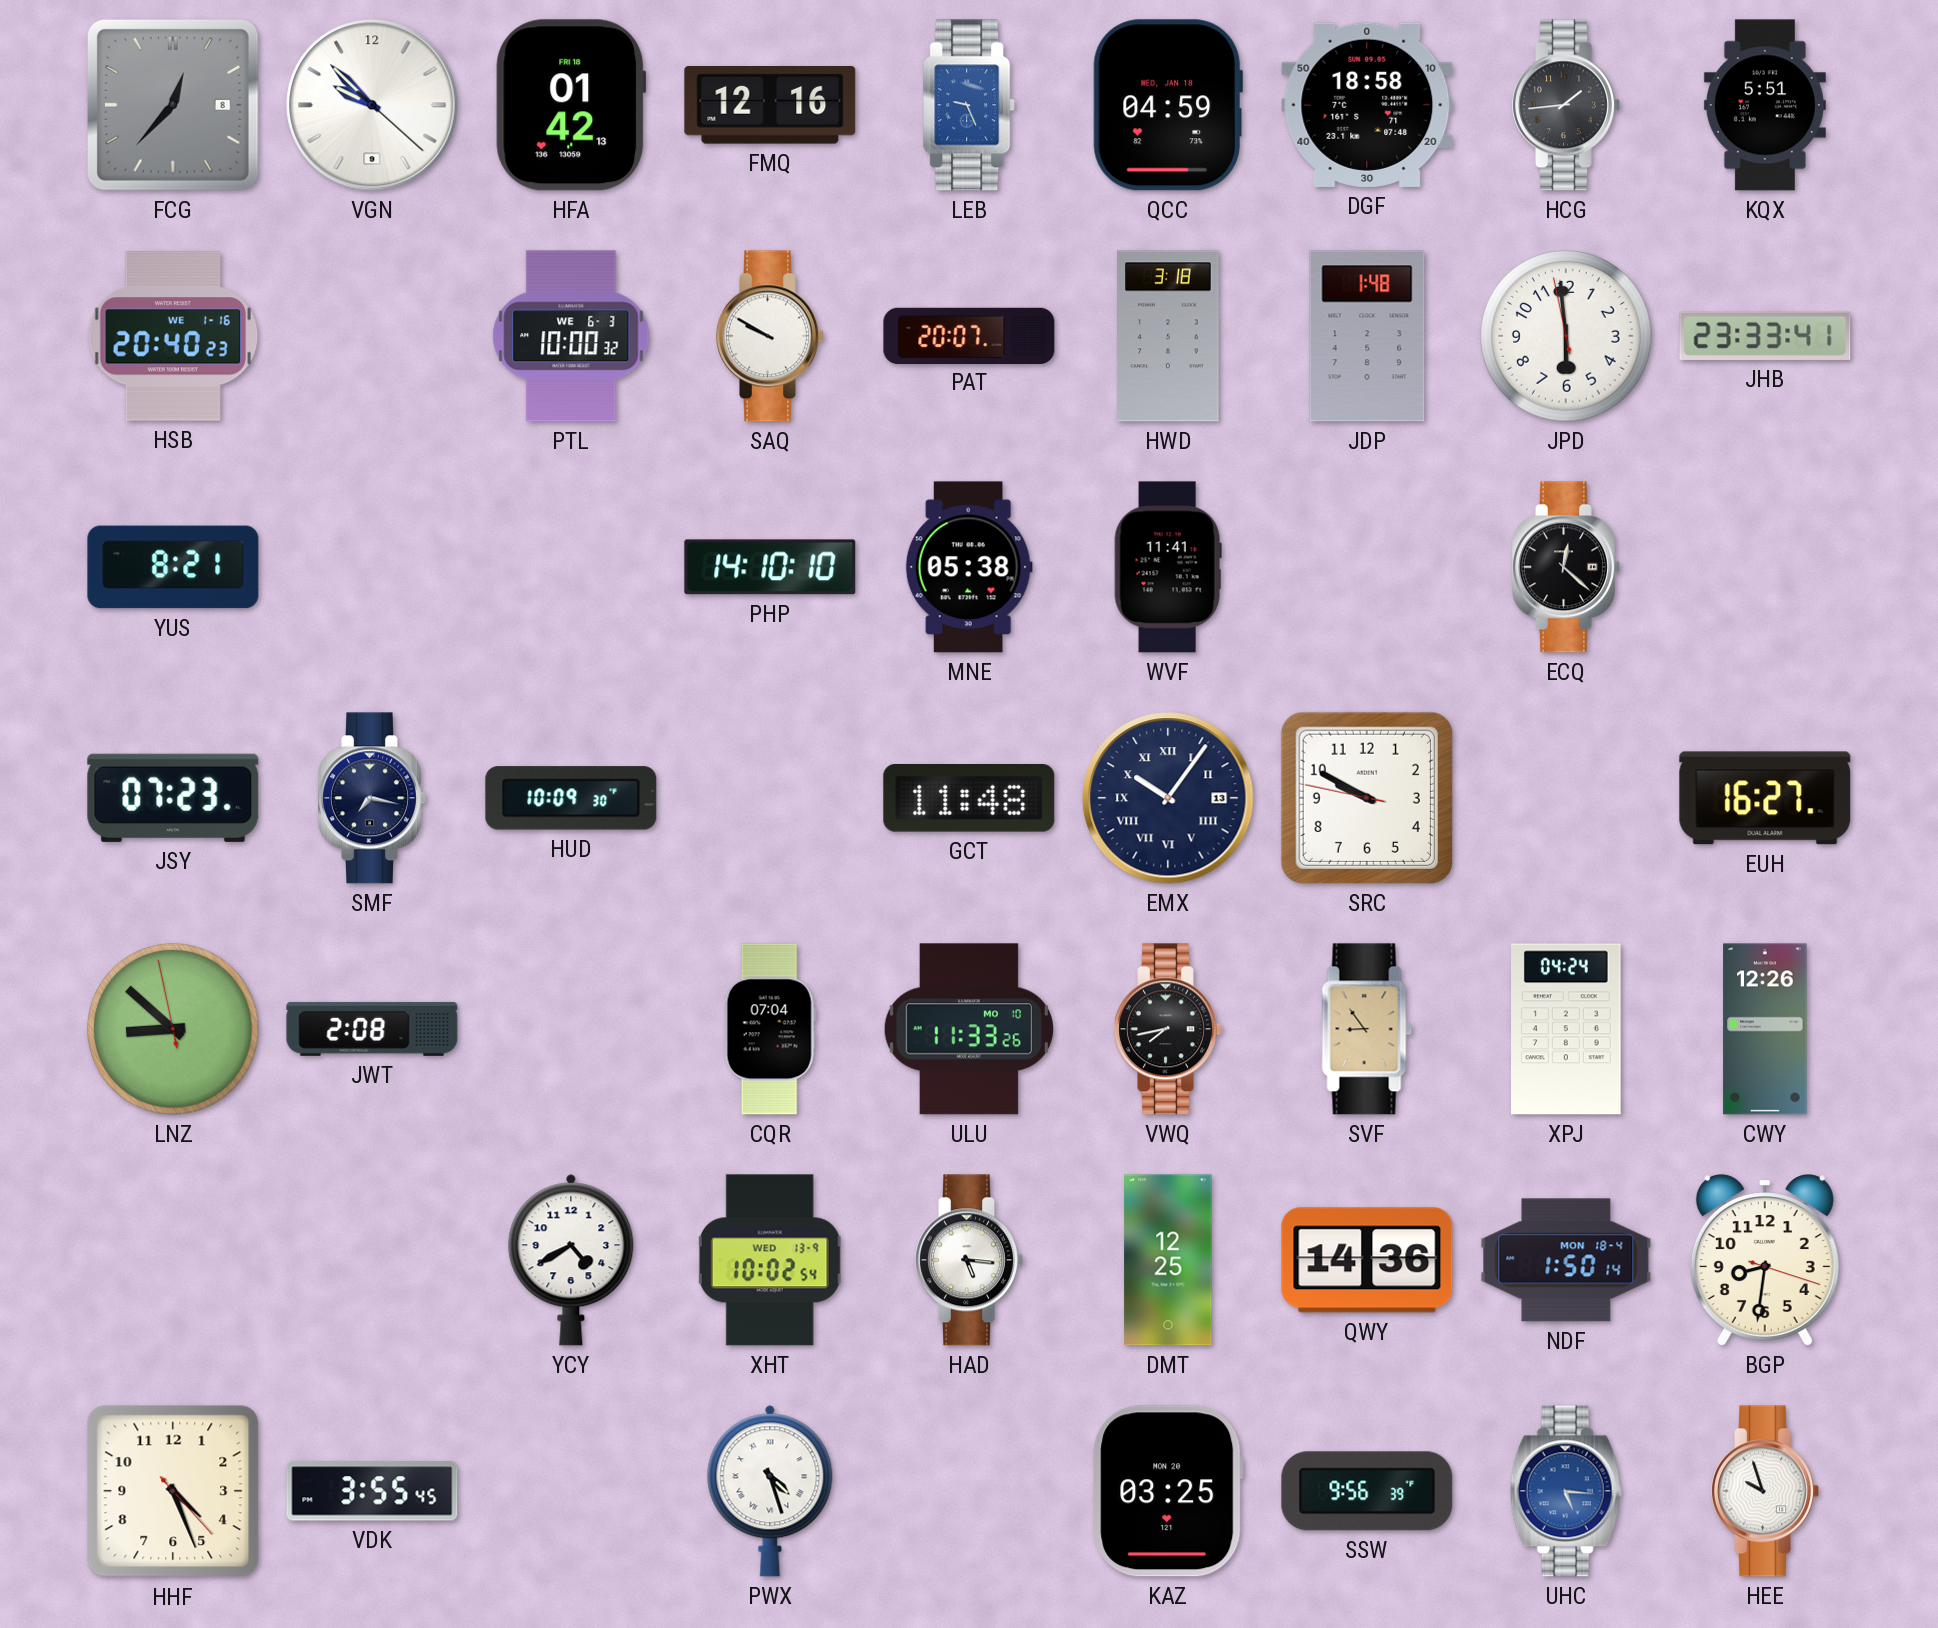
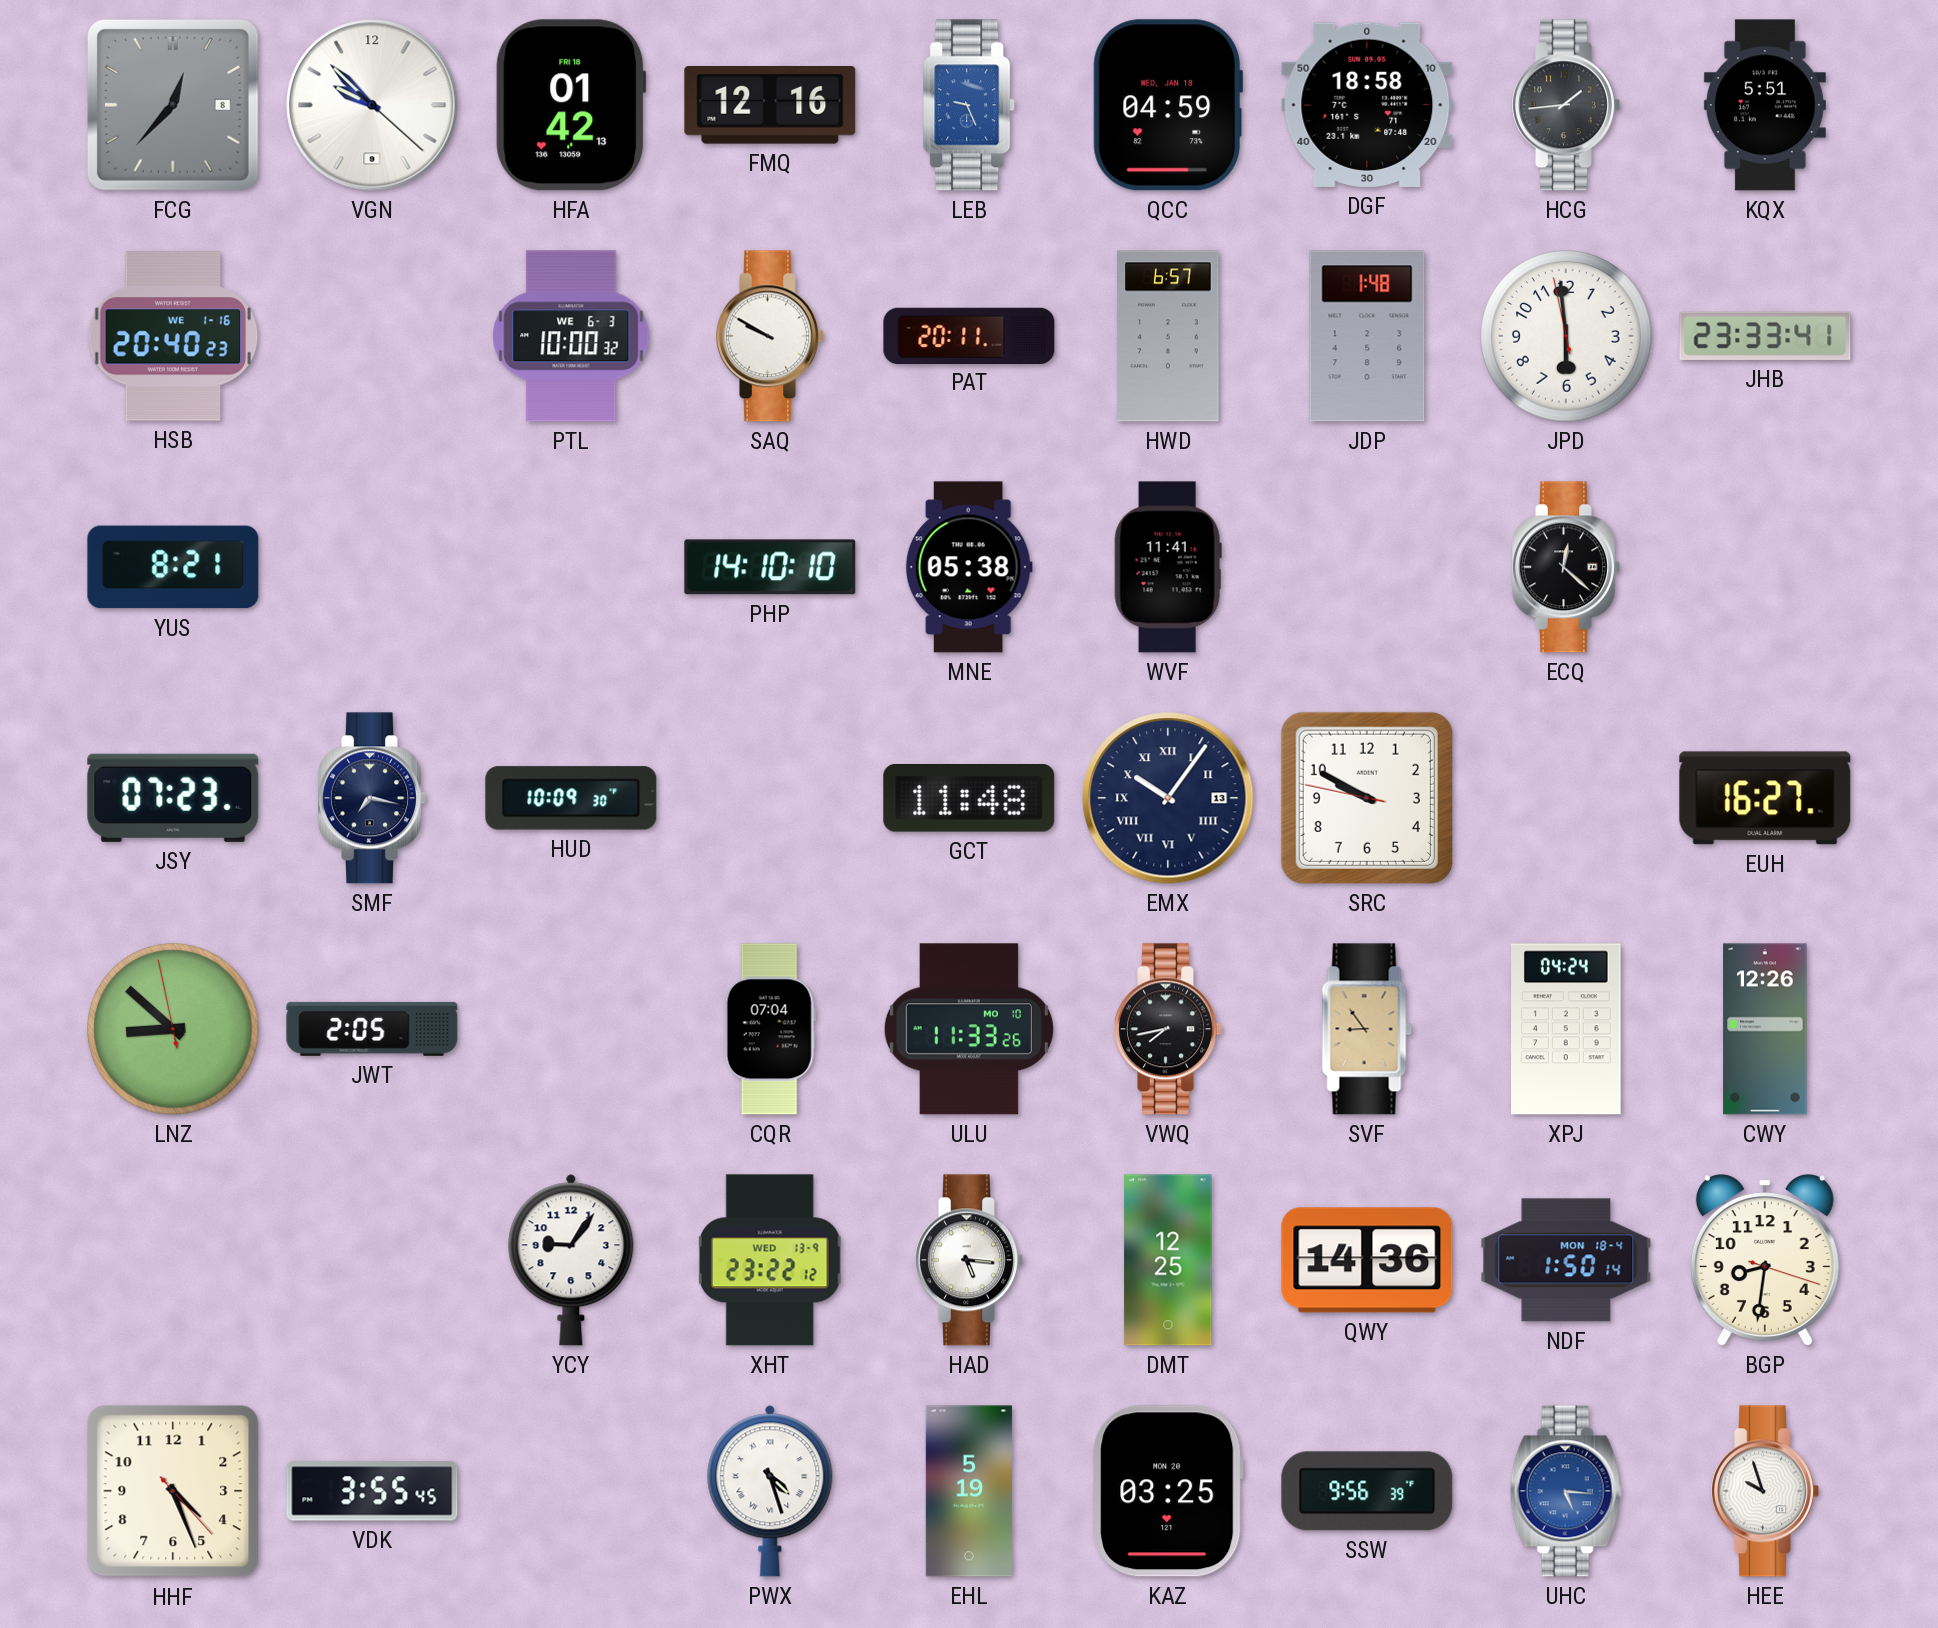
PAT: 20:07 -> 20:11 (969, 335)
HWD: 3:18 -> 6:57 (1168, 336)
JWT: 2:08 -> 2:05 (372, 1029)
YCY: 4:40 -> 9:06 (571, 1260)
XHT: 10:02 -> 23:22 (770, 1260)
EHL: none -> 5:19 (969, 1491)
